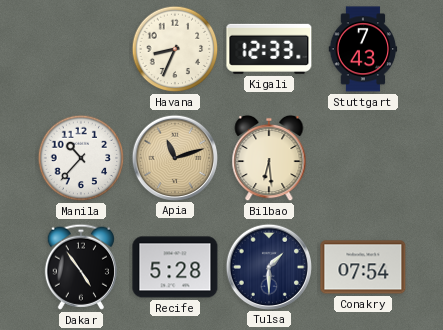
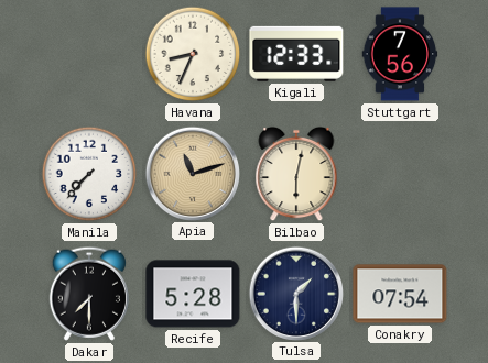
Stuttgart: 7:43 -> 7:56 (400, 54)
Manila: 10:37 -> 7:37 (89, 174)
Bilbao: 6:29 -> 6:02 (296, 174)
Dakar: 4:54 -> 7:30 (89, 294)
